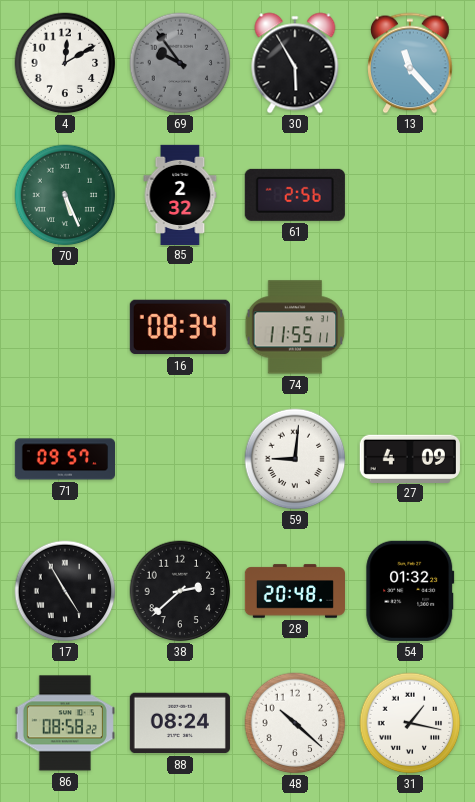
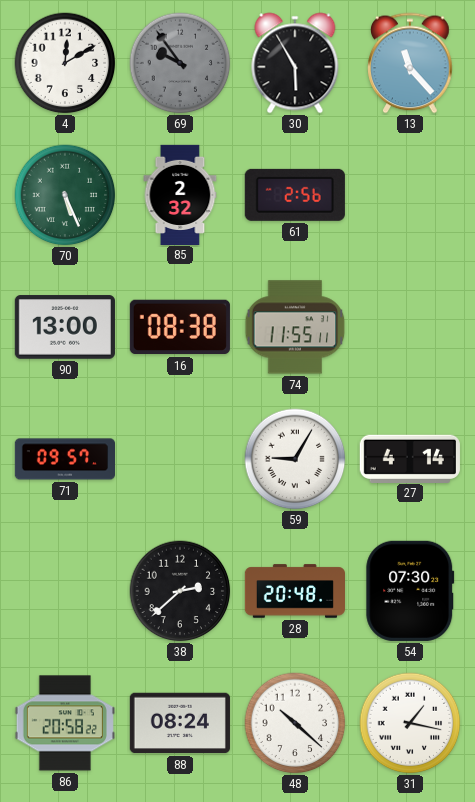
90: none -> 13:00 (65, 327)
16: 08:34 -> 08:38 (180, 327)
59: 9:01 -> 9:05 (295, 459)
27: 4:09 -> 4:14 (410, 458)
17: 4:55 -> none (65, 591)
54: 01:32 -> 07:30 (410, 591)
86: 08:58 -> 20:58 (65, 723)
